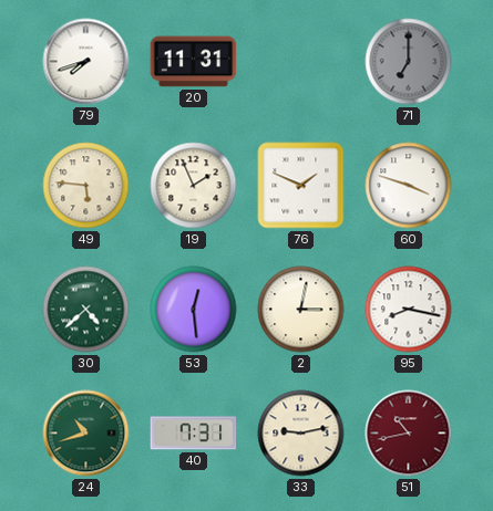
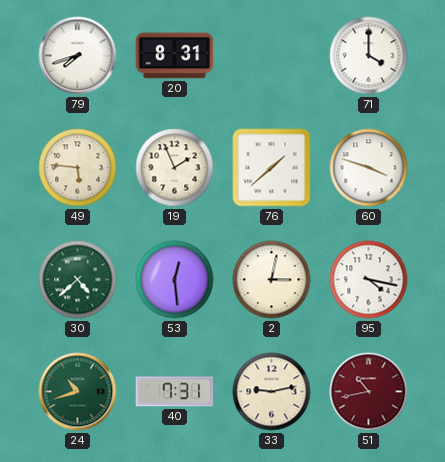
20: 11:31 -> 8:31 (175, 56)
71: 7:00 -> 4:00 (369, 56)
71 dial: grey -> white (369, 56)
76: 1:49 -> 1:38 (272, 168)
95: 8:17 -> 4:17 (369, 280)
